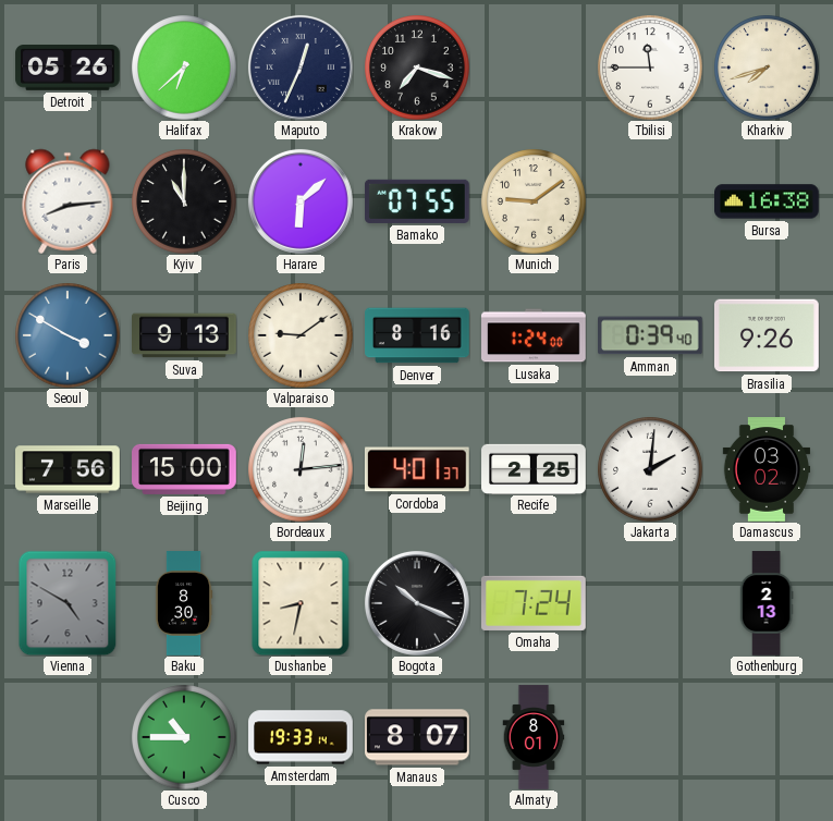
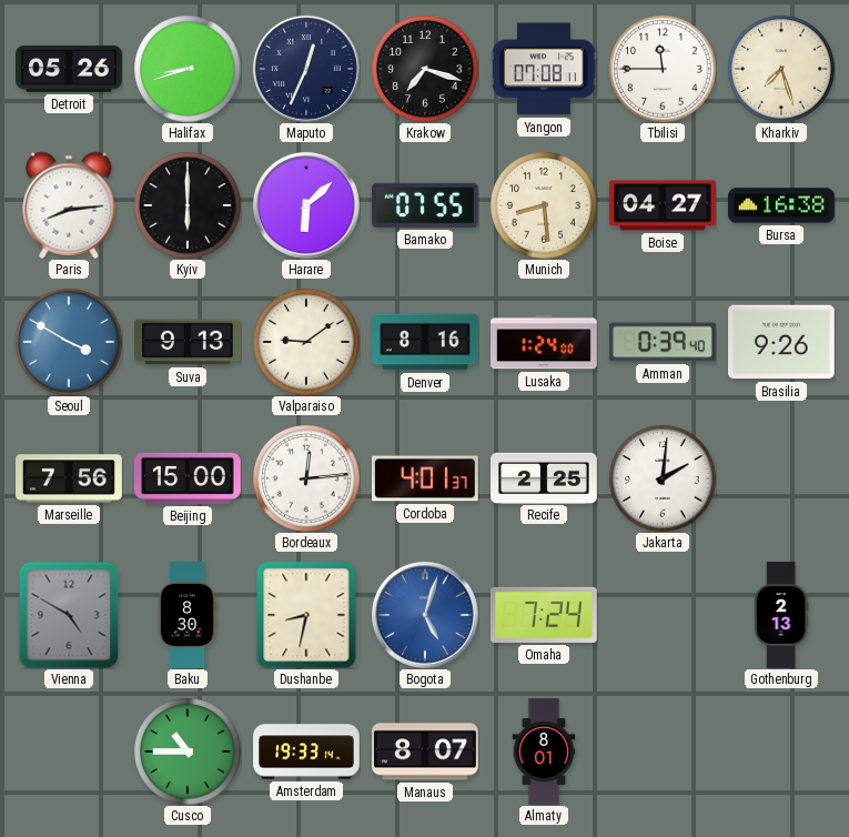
Halifax: 6:38 -> 8:42 (188, 69)
Yangon: none -> 07:08 (545, 69)
Kharkiv: 7:42 -> 7:27 (781, 69)
Kyiv: 11:00 -> 6:00 (188, 205)
Munich: 9:09 -> 8:29 (544, 205)
Boise: none -> 04:27 (663, 205)
Damascus: 03:02 -> none (767, 469)
Bogota: 10:19 -> 5:03 (425, 615)
Bogota dial: black -> blue (425, 615)
